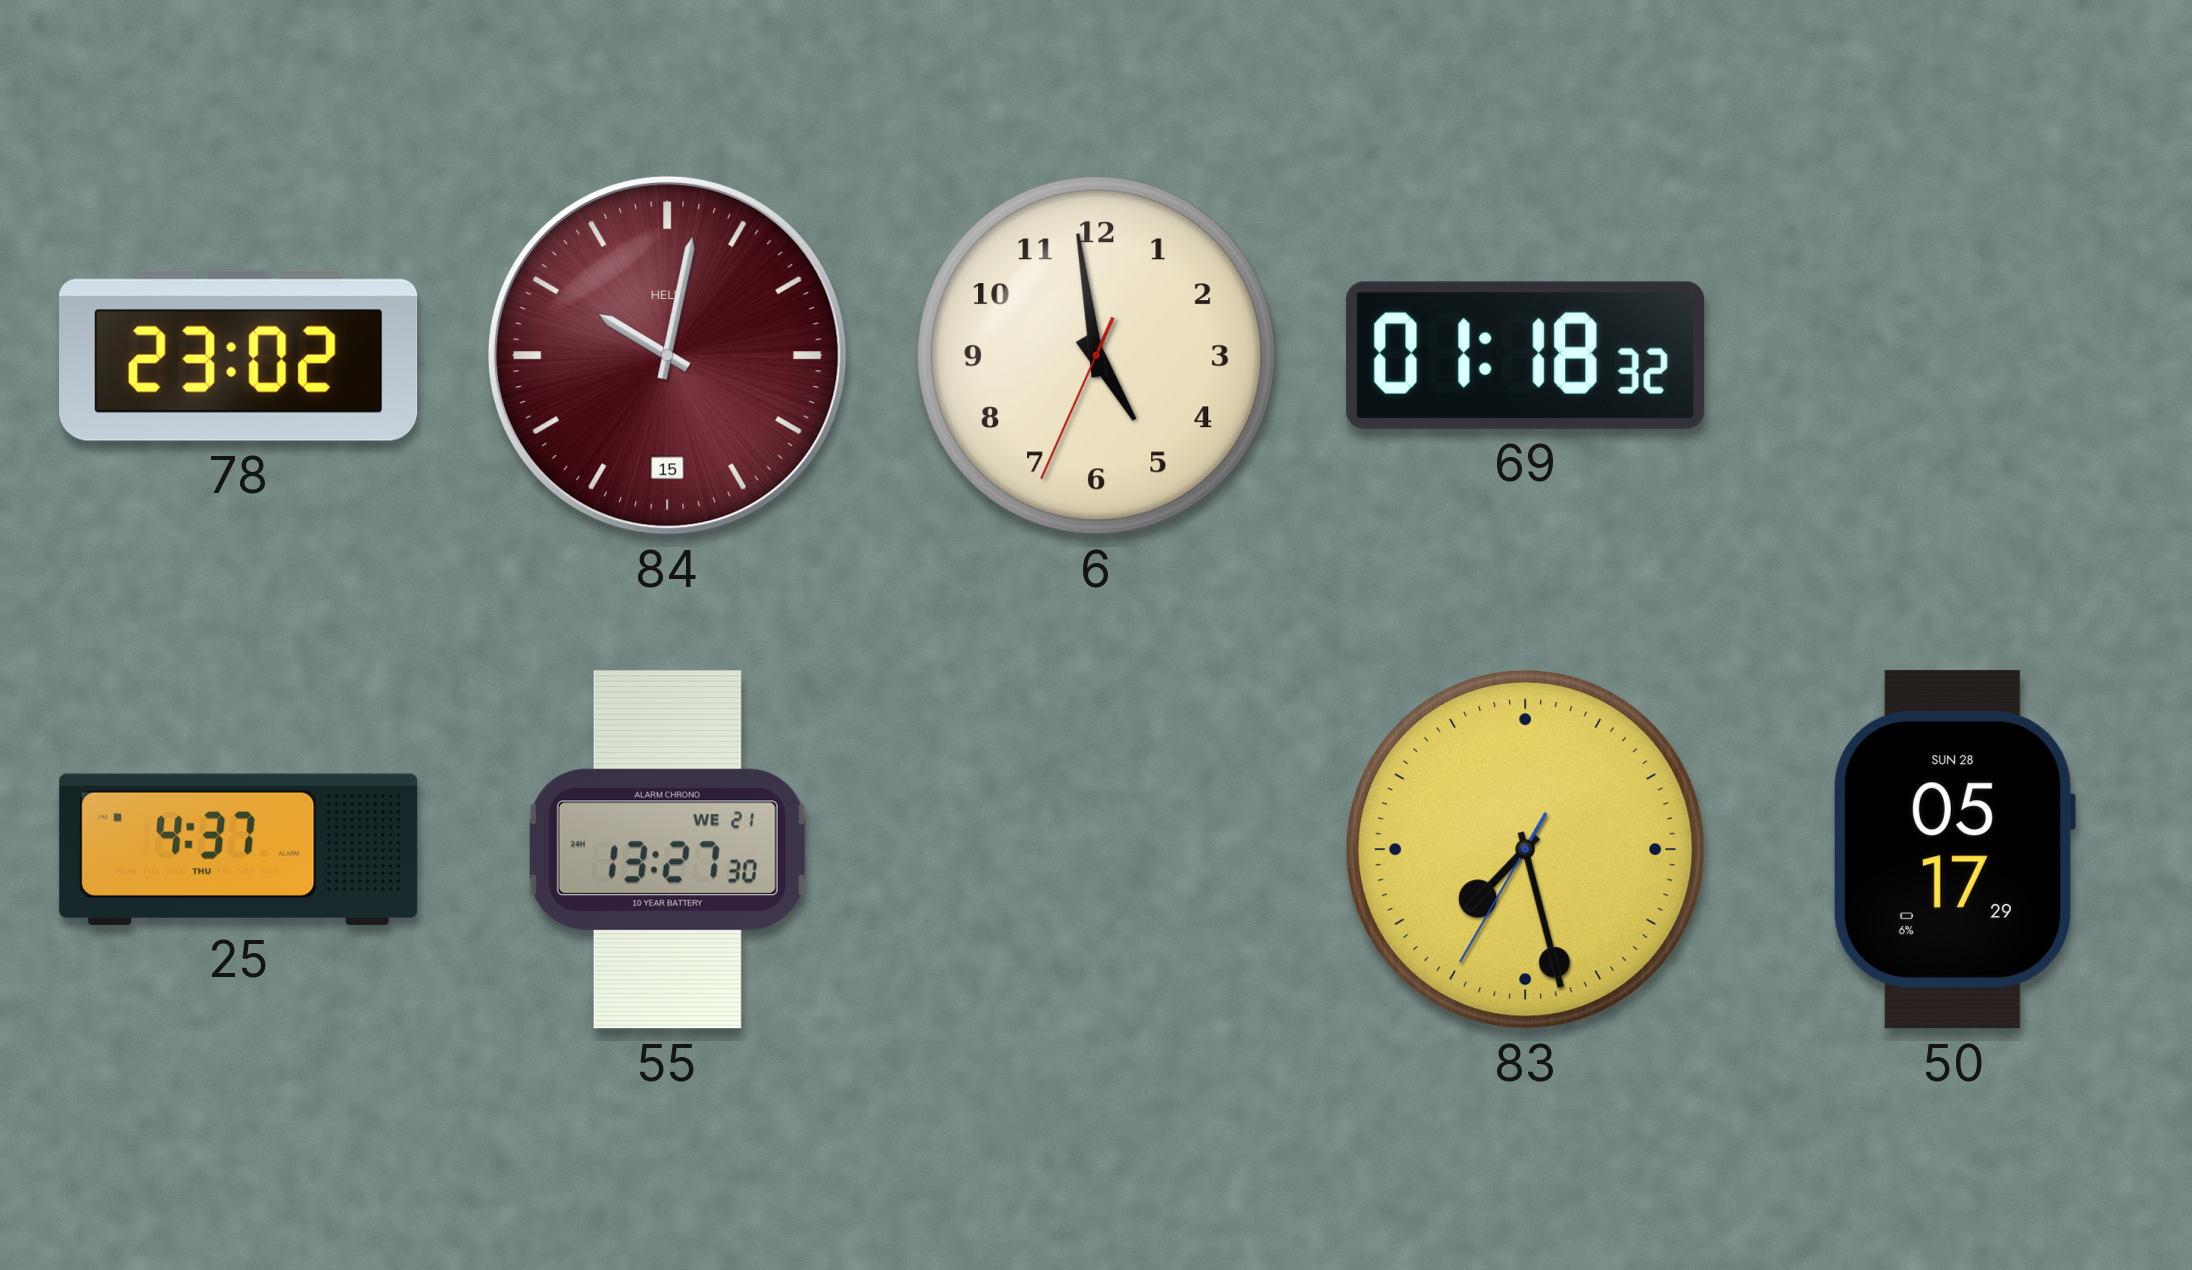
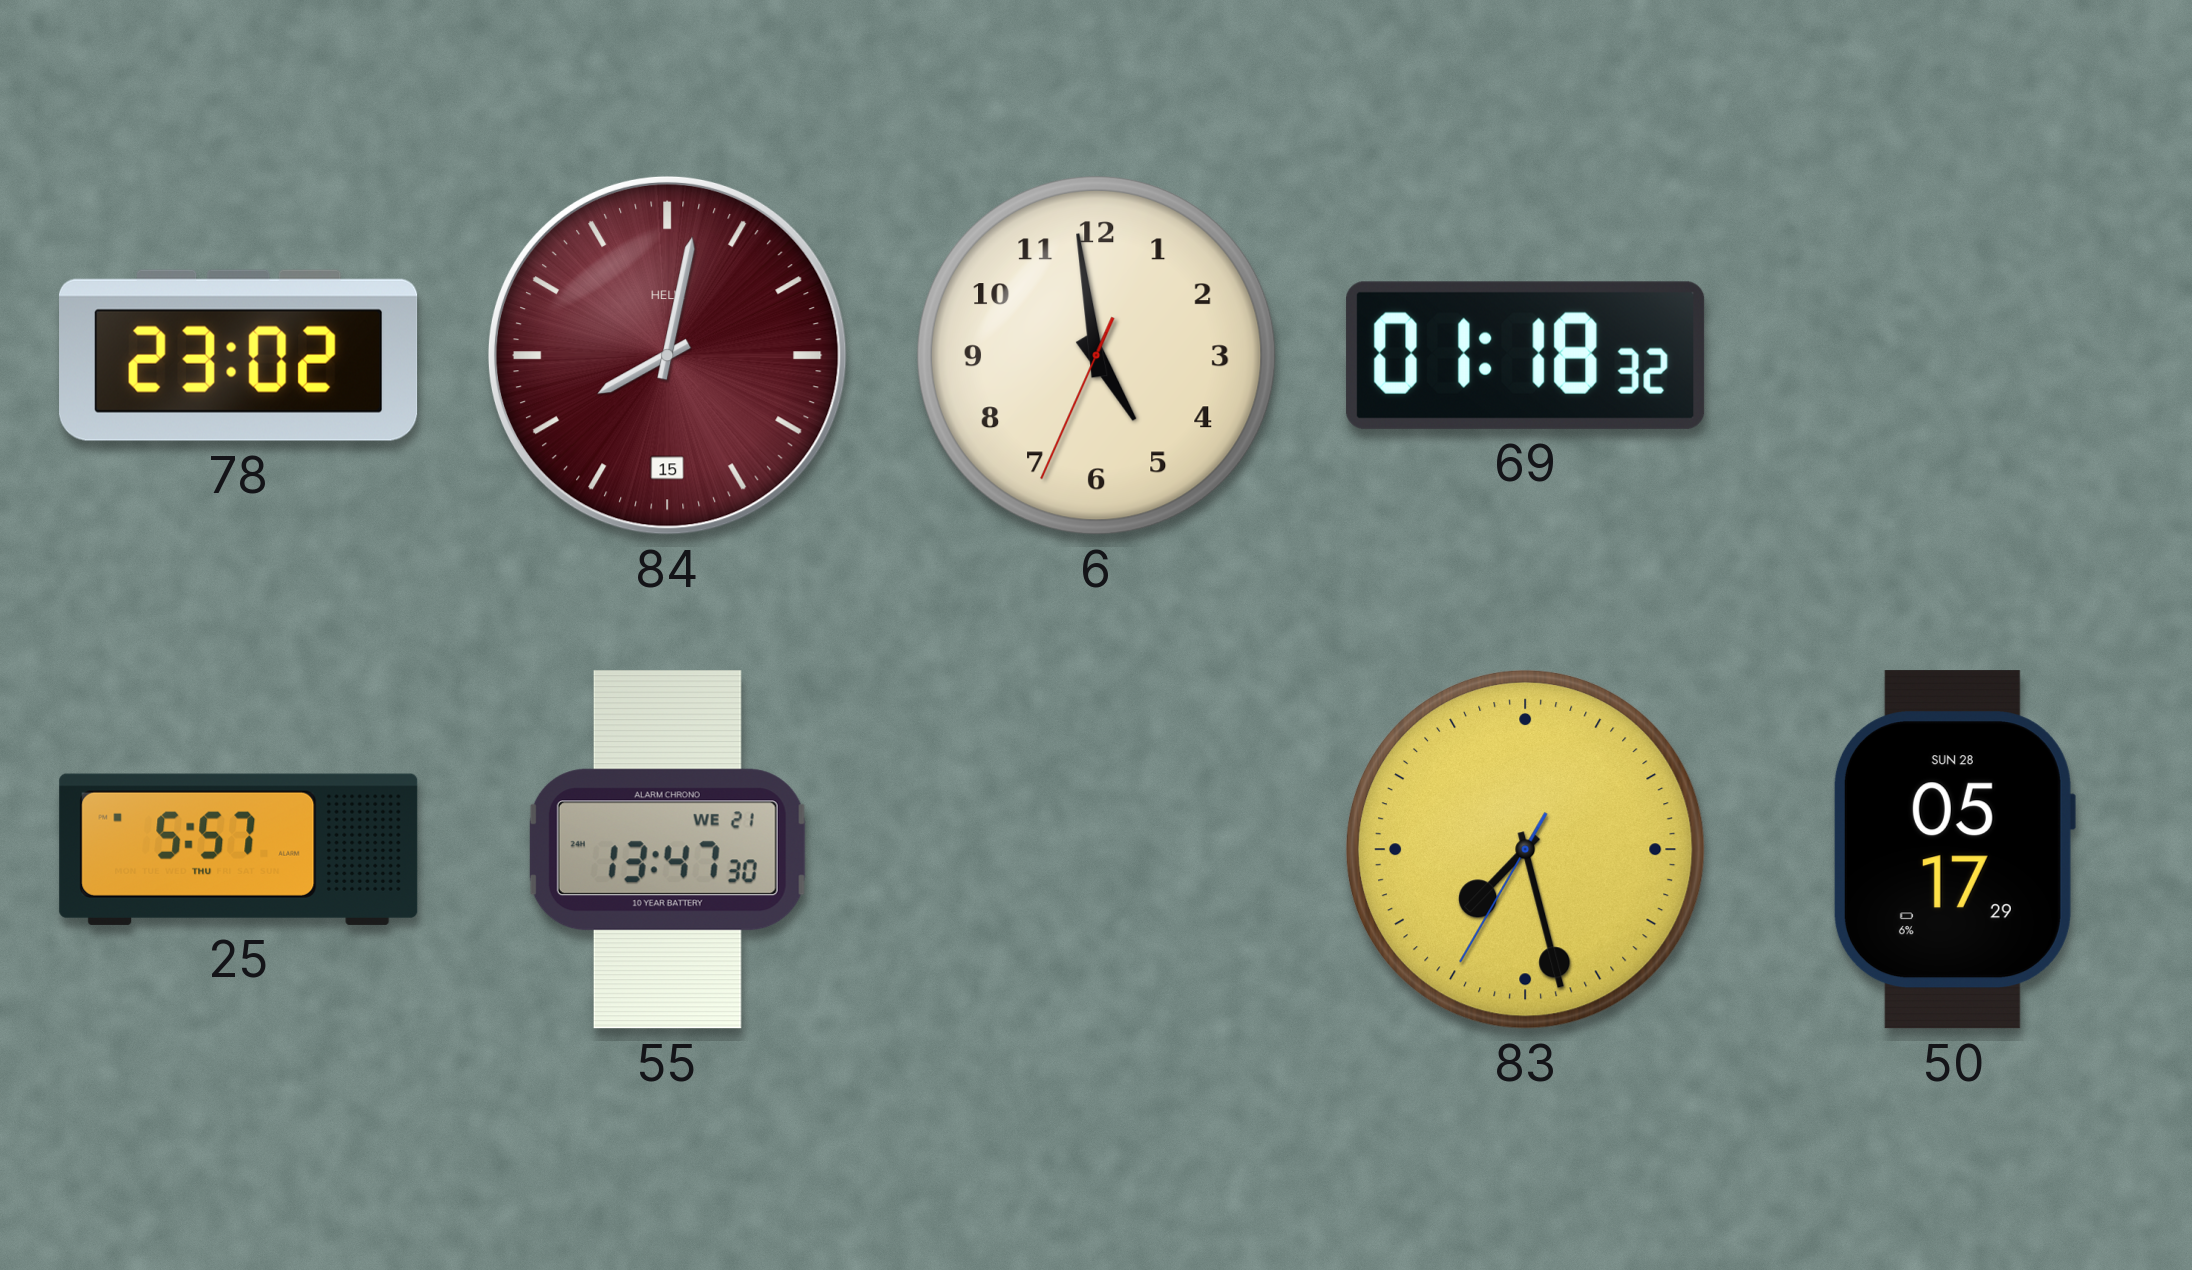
84: 10:02 -> 8:02 (667, 355)
25: 4:37 -> 5:57 (239, 849)
55: 13:27 -> 13:47 (667, 850)
